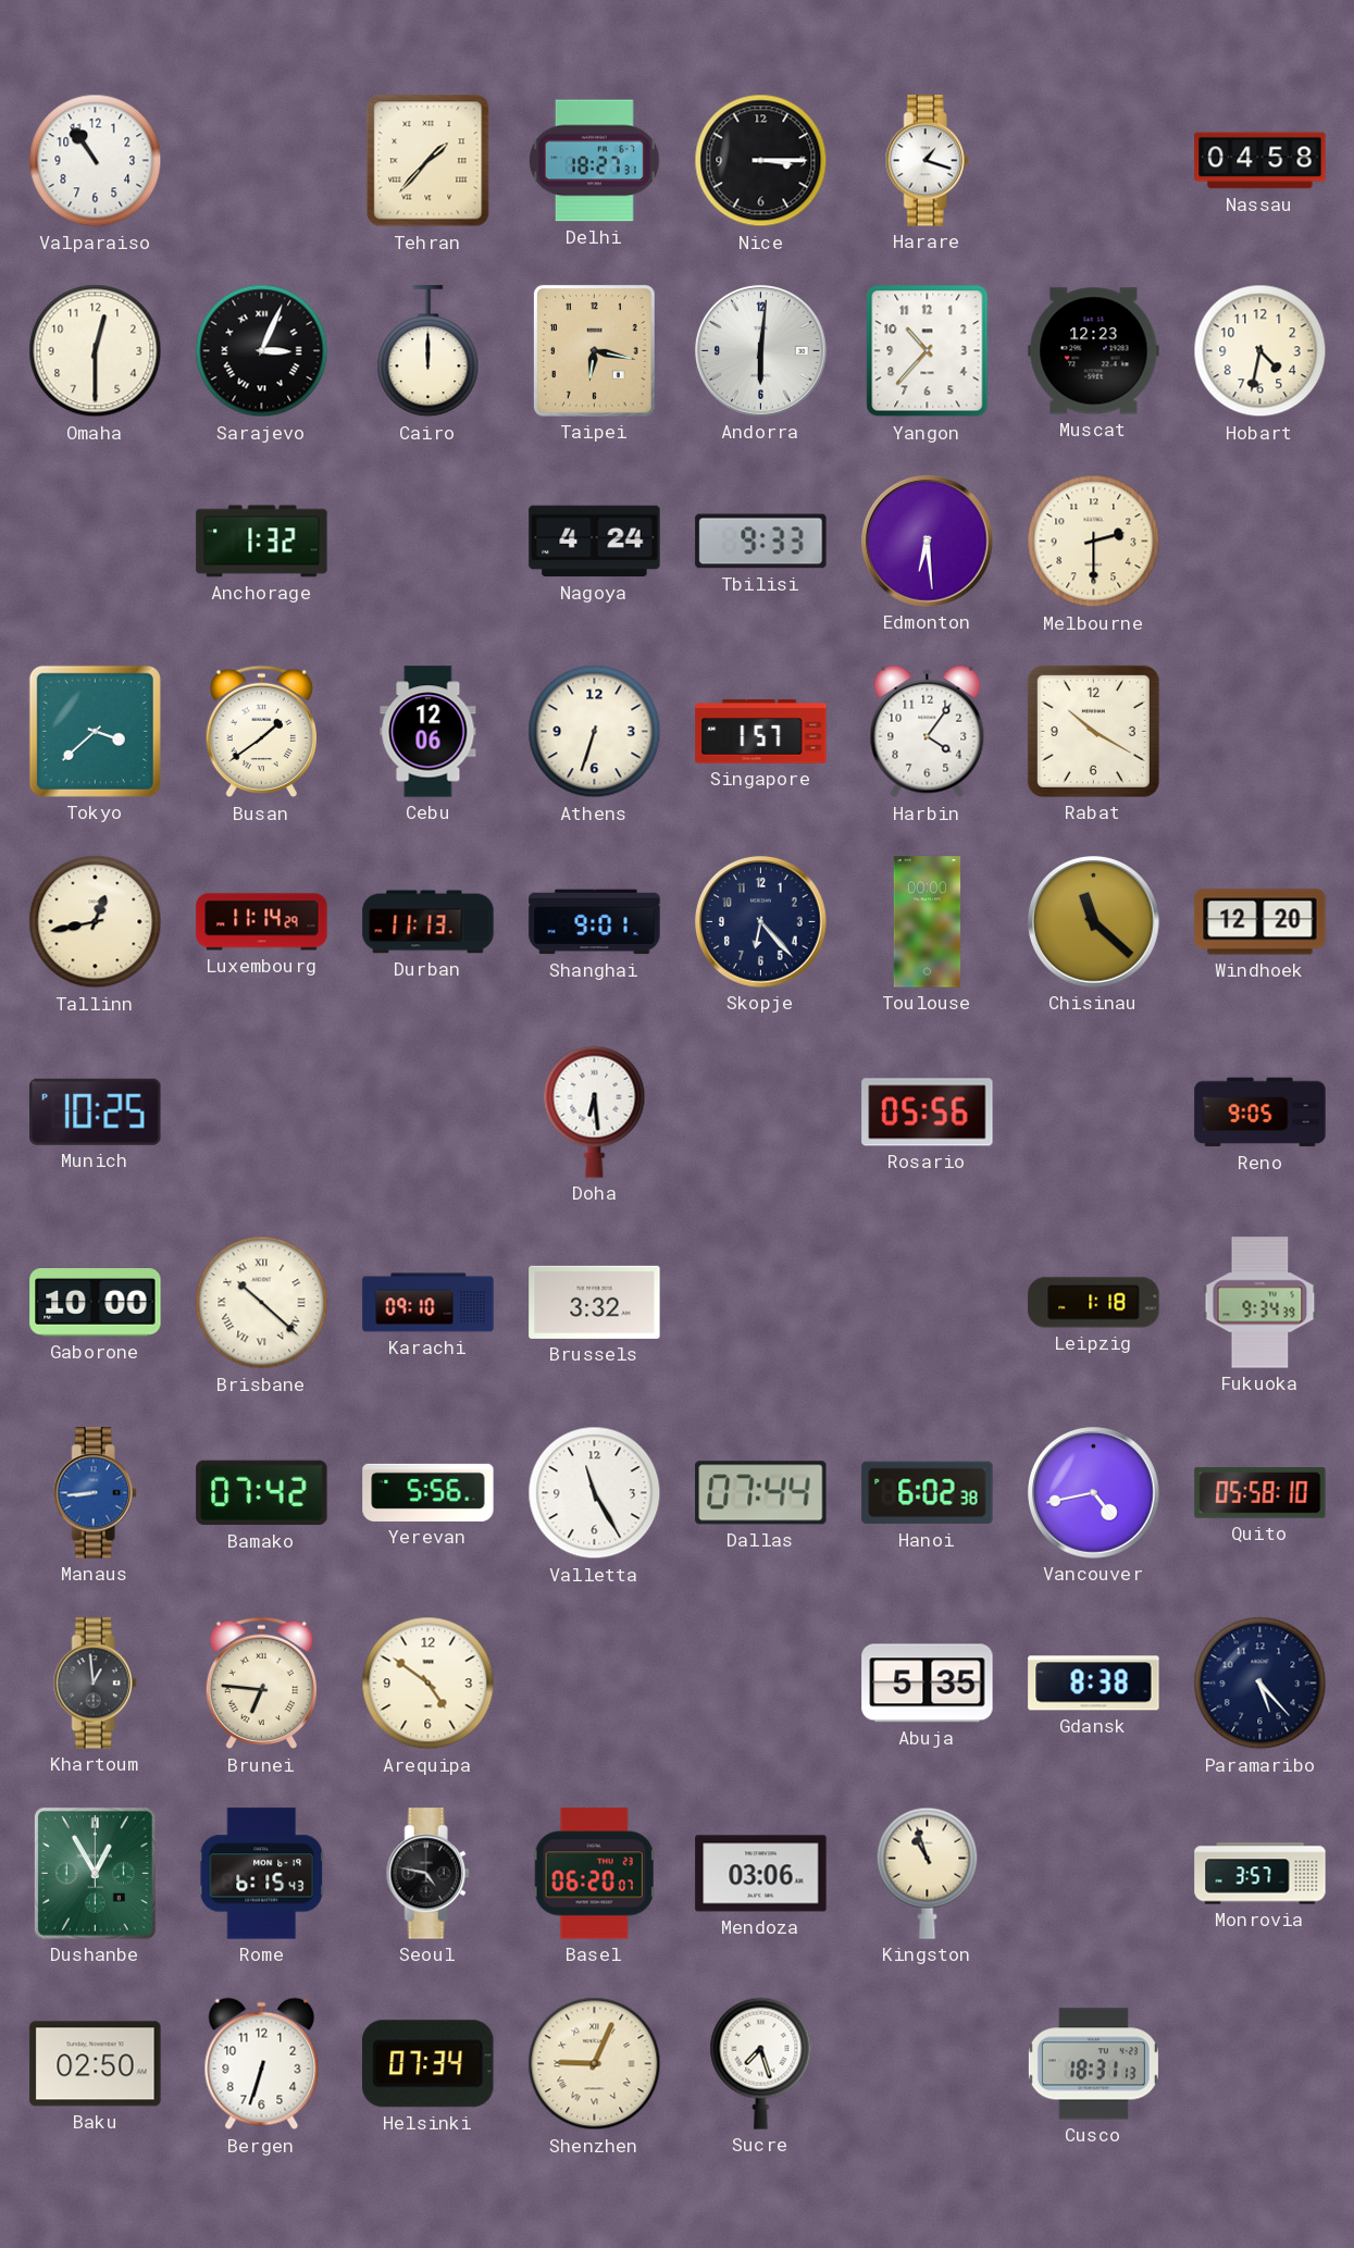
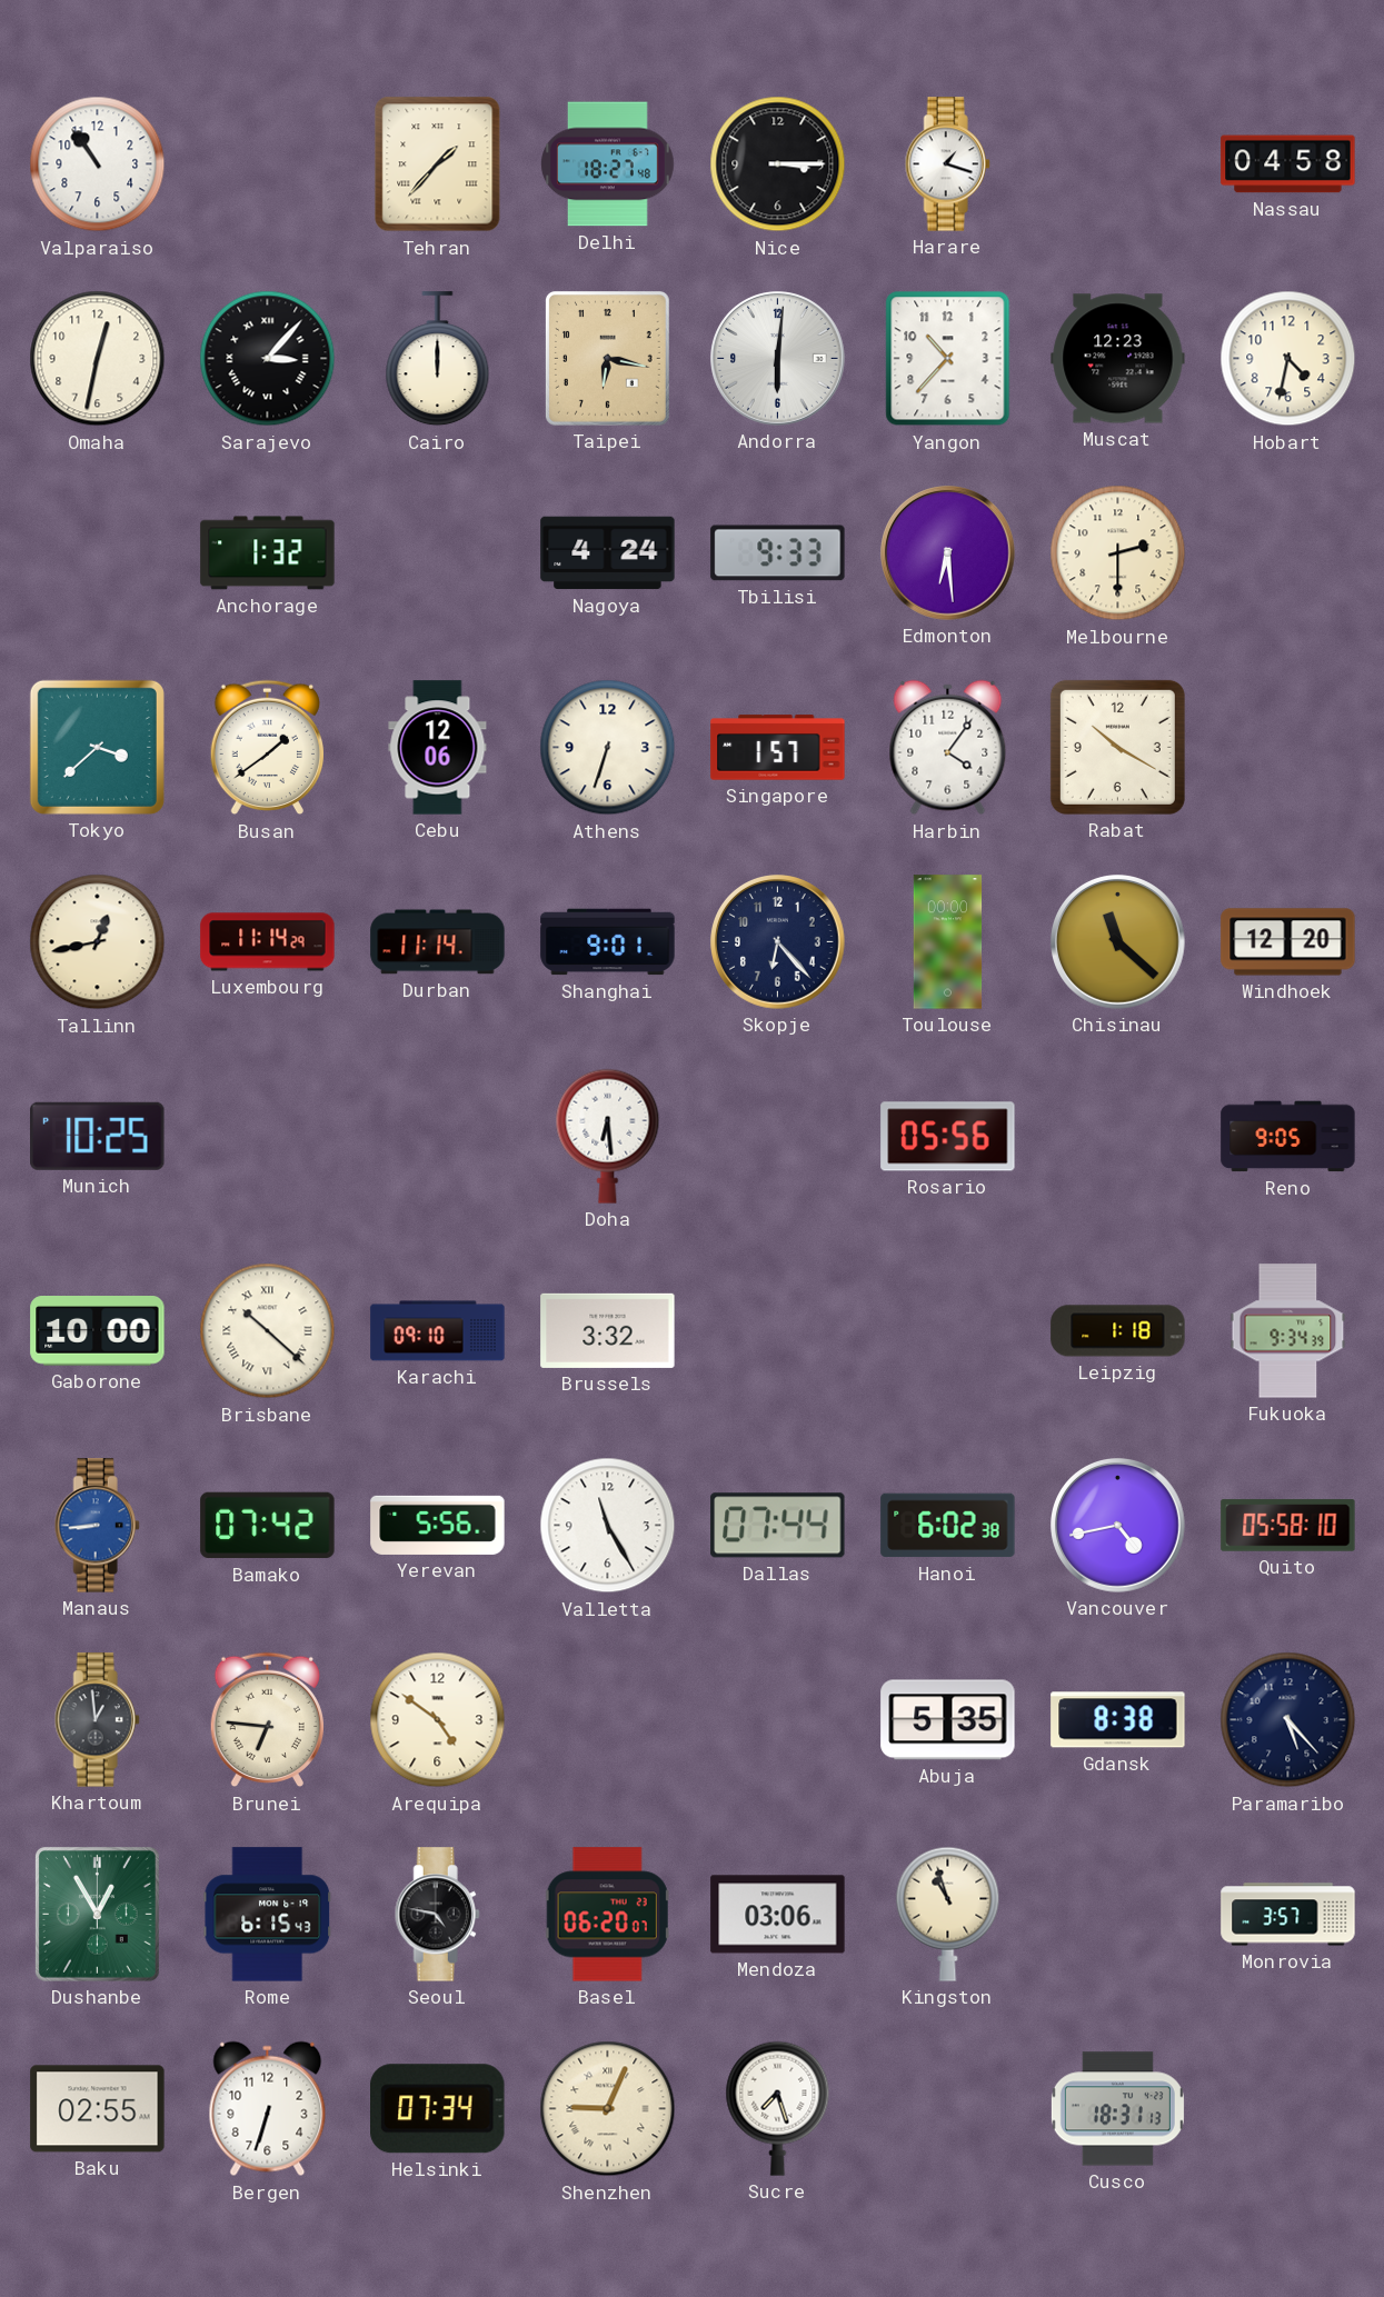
Delhi: 18:27:31 -> 18:27:48 (607, 164)
Omaha: 12:30 -> 12:32 (98, 359)
Sarajevo: 3:04 -> 3:07 (268, 359)
Durban: 11:13 -> 11:14 (438, 942)
Baku: 02:50 -> 02:55 (98, 2109)
